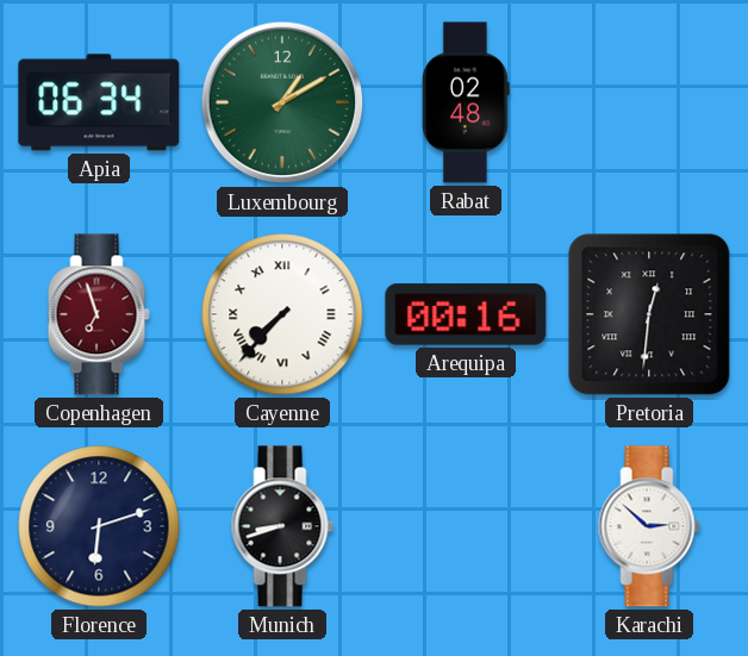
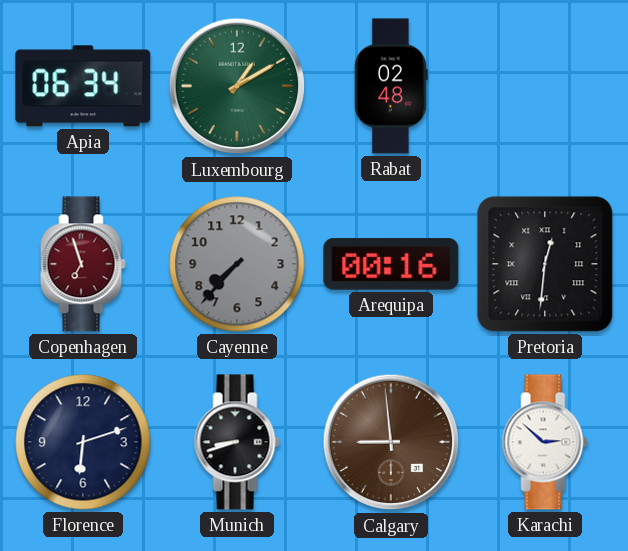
Cayenne dial: white -> grey (237, 264)
Cayenne numerals: Roman -> Arabic (237, 264)
Calgary: none -> 8:59 (391, 442)
